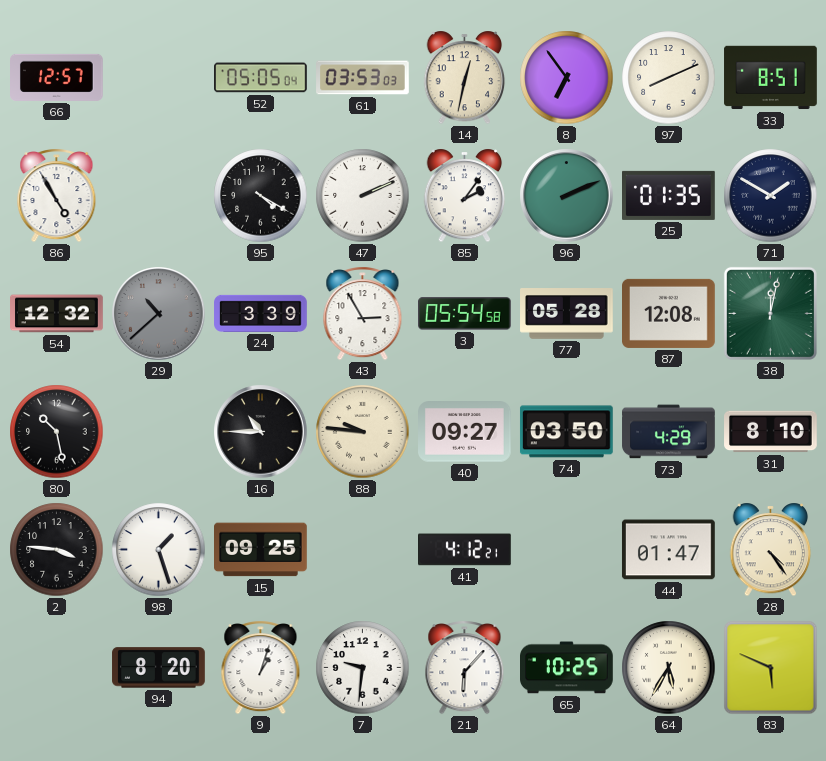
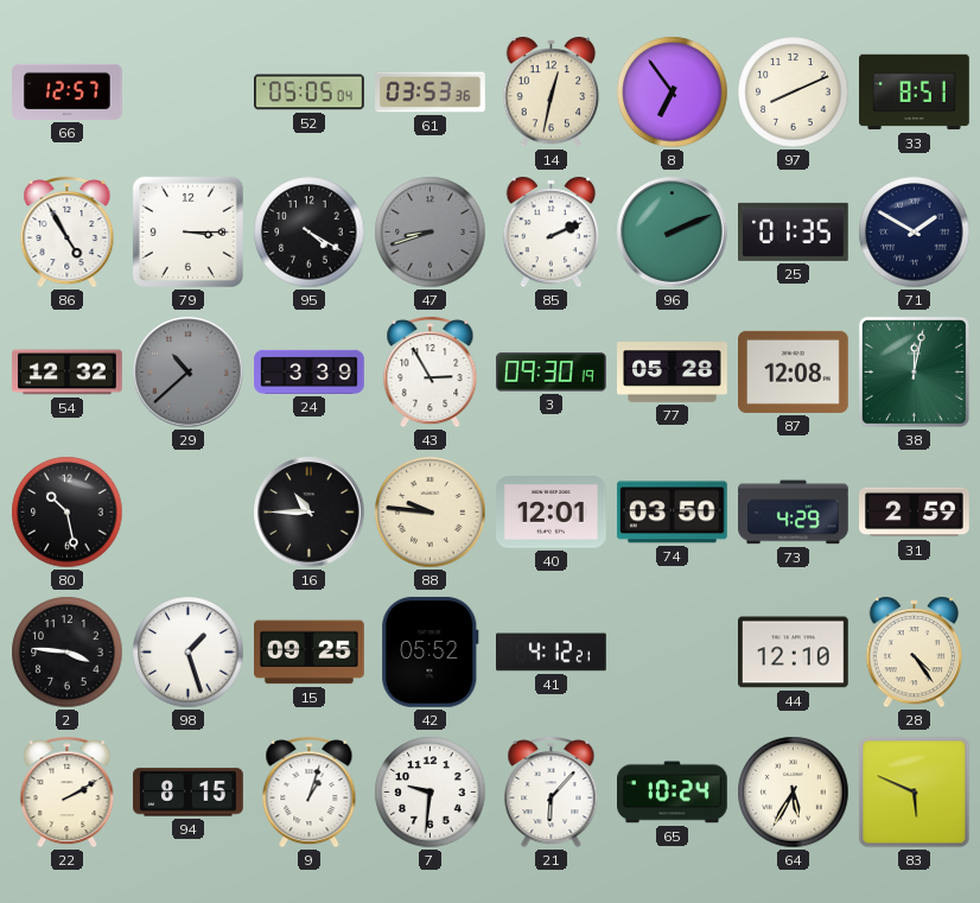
61: 03:53:03 -> 03:53:36 (431, 93)
79: none -> 3:15 (187, 231)
47: 2:11 -> 8:42 (431, 233)
47 dial: white -> grey (431, 233)
85: 2:06 -> 2:11 (552, 233)
3: 05:54 -> 09:30 (552, 373)
40: 09:27 -> 12:01 (552, 513)
31: 8:10 -> 2:59 (915, 513)
42: none -> 05:52 (431, 651)
44: 01:47 -> 12:10 (794, 653)
22: none -> 2:10 (68, 793)
94: 8:20 -> 8:15 (189, 793)
65: 10:25 -> 10:24 (673, 793)
